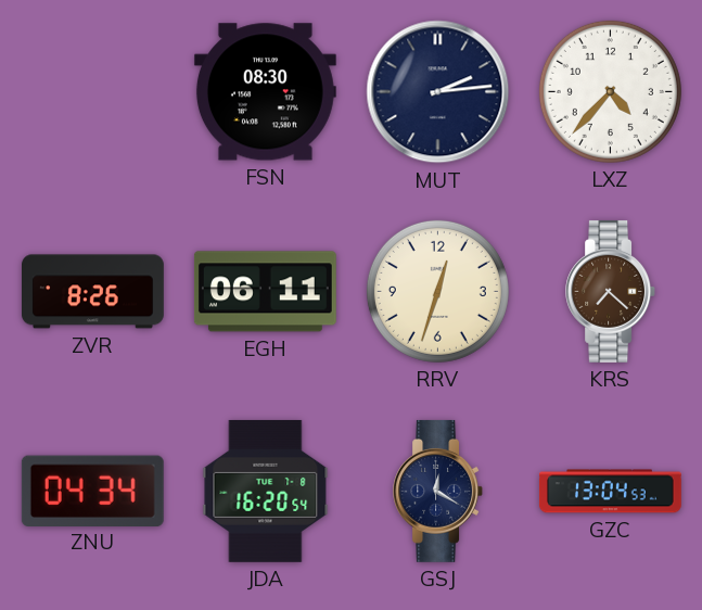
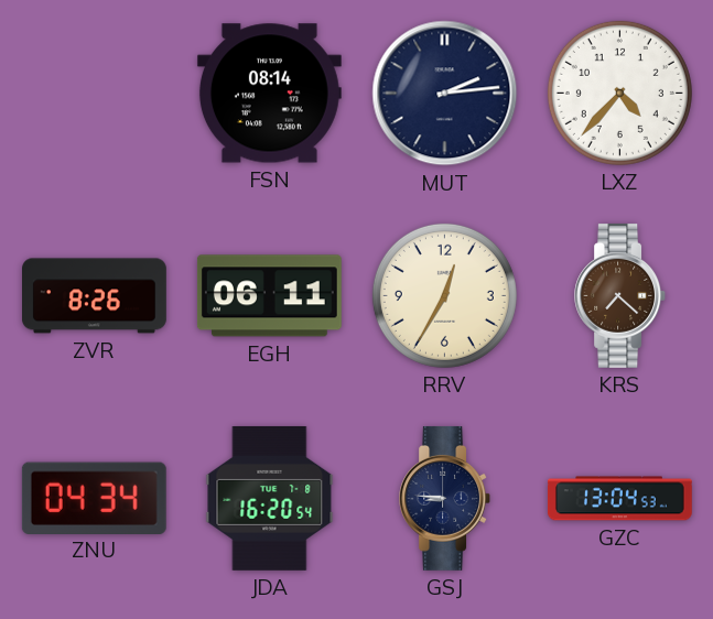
FSN: 08:30 -> 08:14 (269, 94)
RRV: 12:33 -> 12:35 (444, 295)
GSJ: 12:20 -> 8:46 (445, 498)
